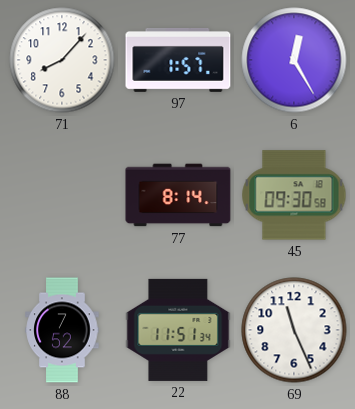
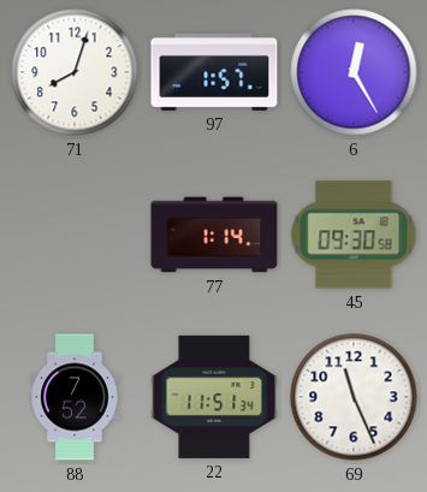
71: 8:07 -> 8:03 (75, 72)
77: 8:14 -> 1:14 (214, 235)
